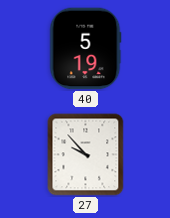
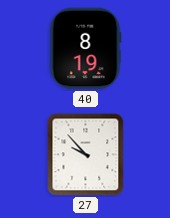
40: 5:19 -> 8:19 (85, 49)
